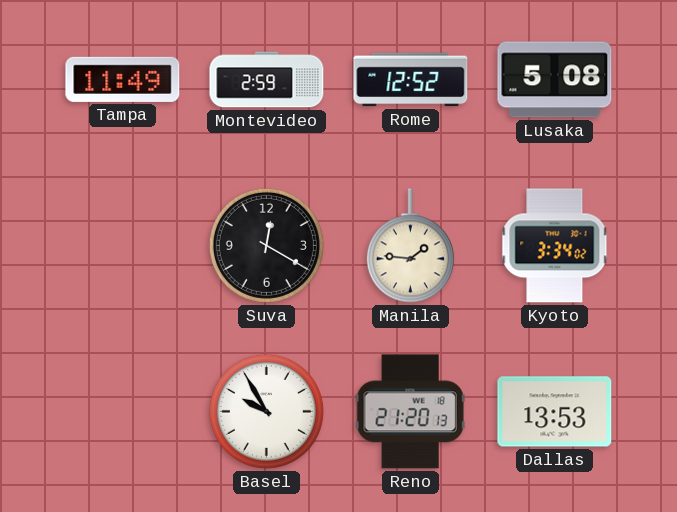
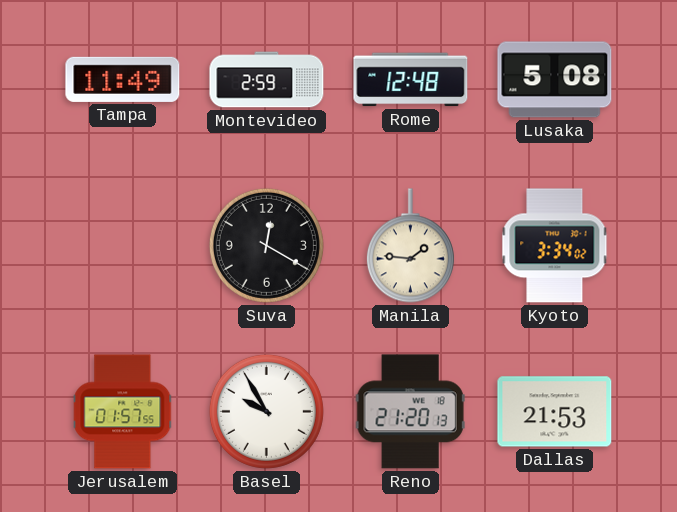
Rome: 12:52 -> 12:48 (411, 80)
Jerusalem: none -> 01:57 (123, 412)
Dallas: 13:53 -> 21:53 (555, 412)
